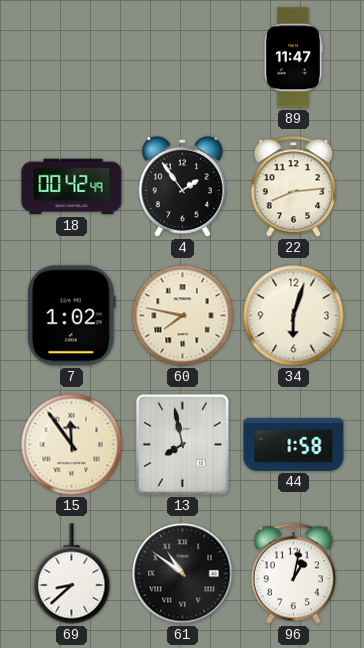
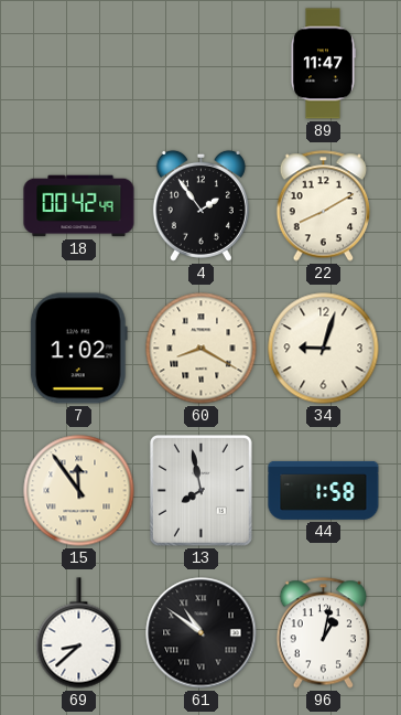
22: 8:14 -> 8:10 (323, 206)
60: 7:47 -> 8:20 (202, 349)
34: 6:03 -> 9:03 (324, 349)
